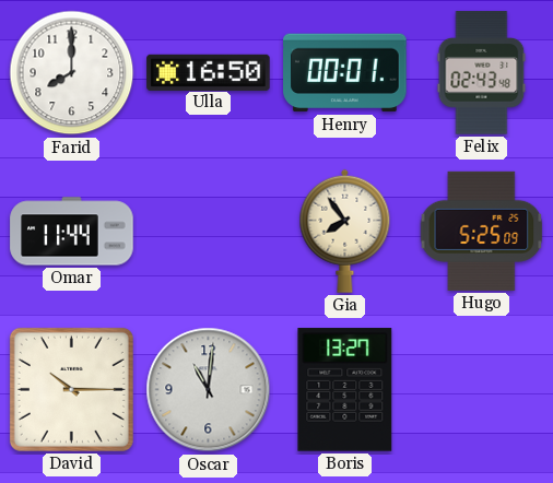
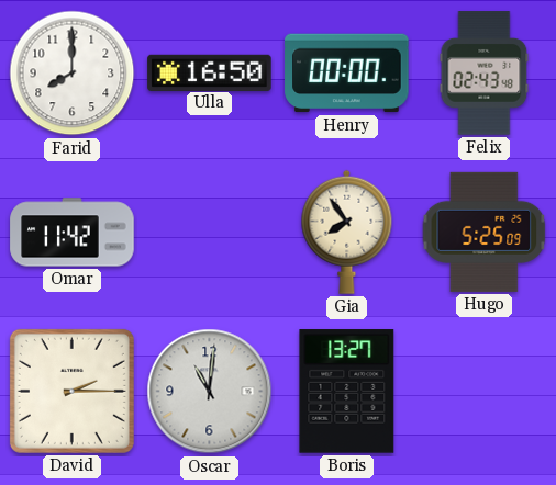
Henry: 00:01 -> 00:00 (347, 74)
Omar: 11:44 -> 11:42 (73, 233)
David: 10:15 -> 2:15 (71, 391)
